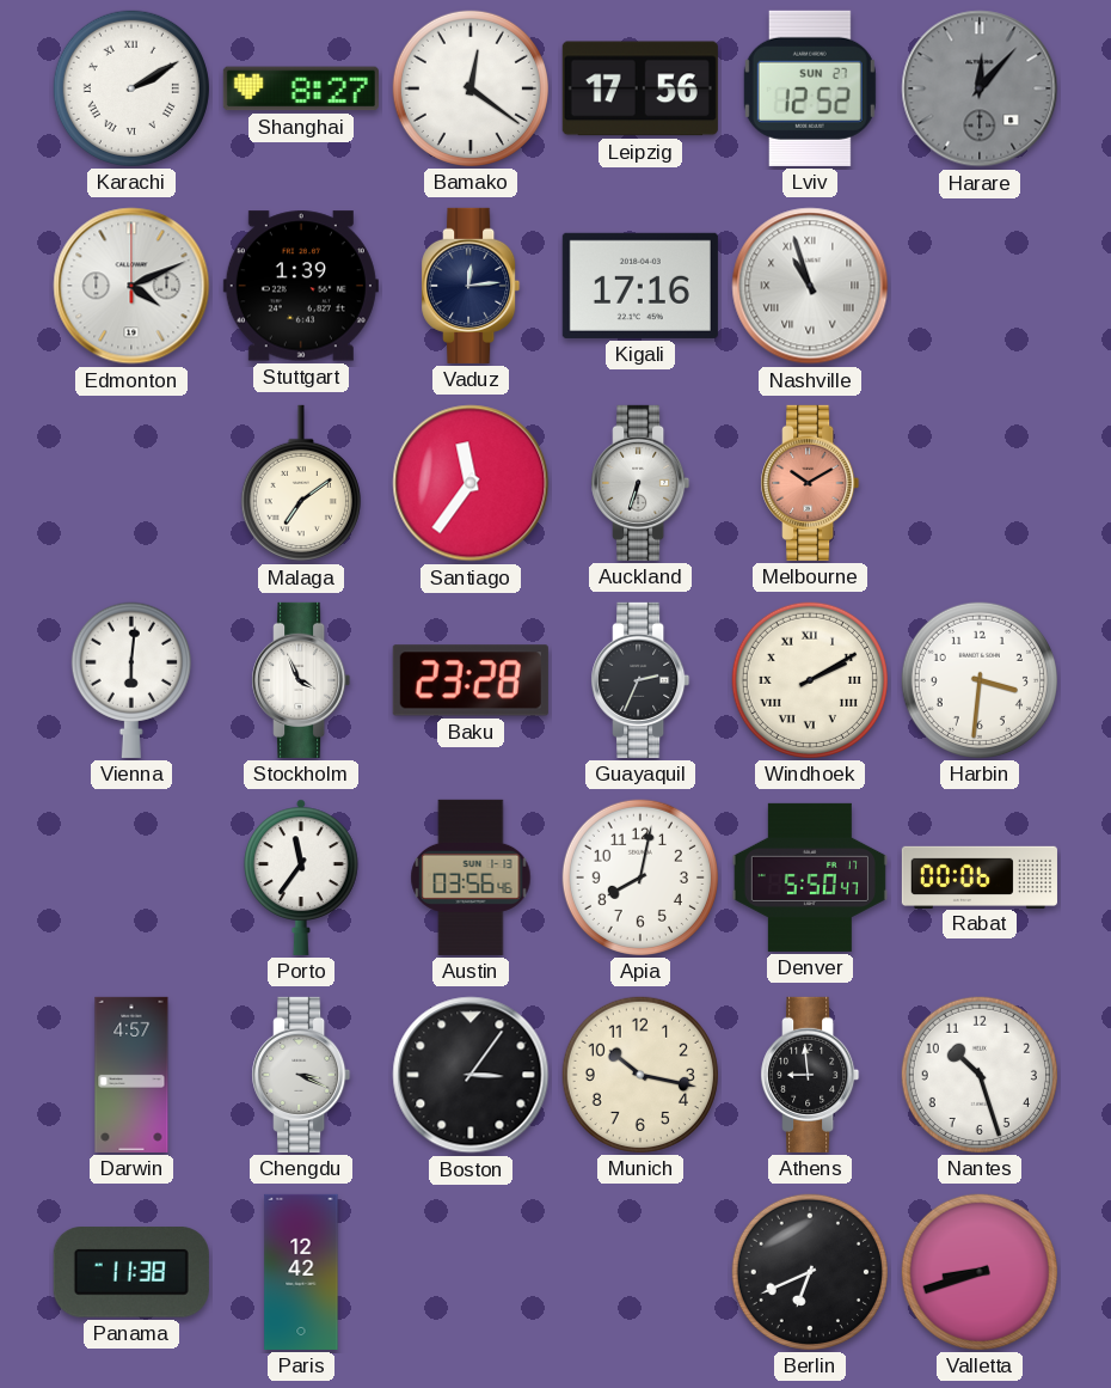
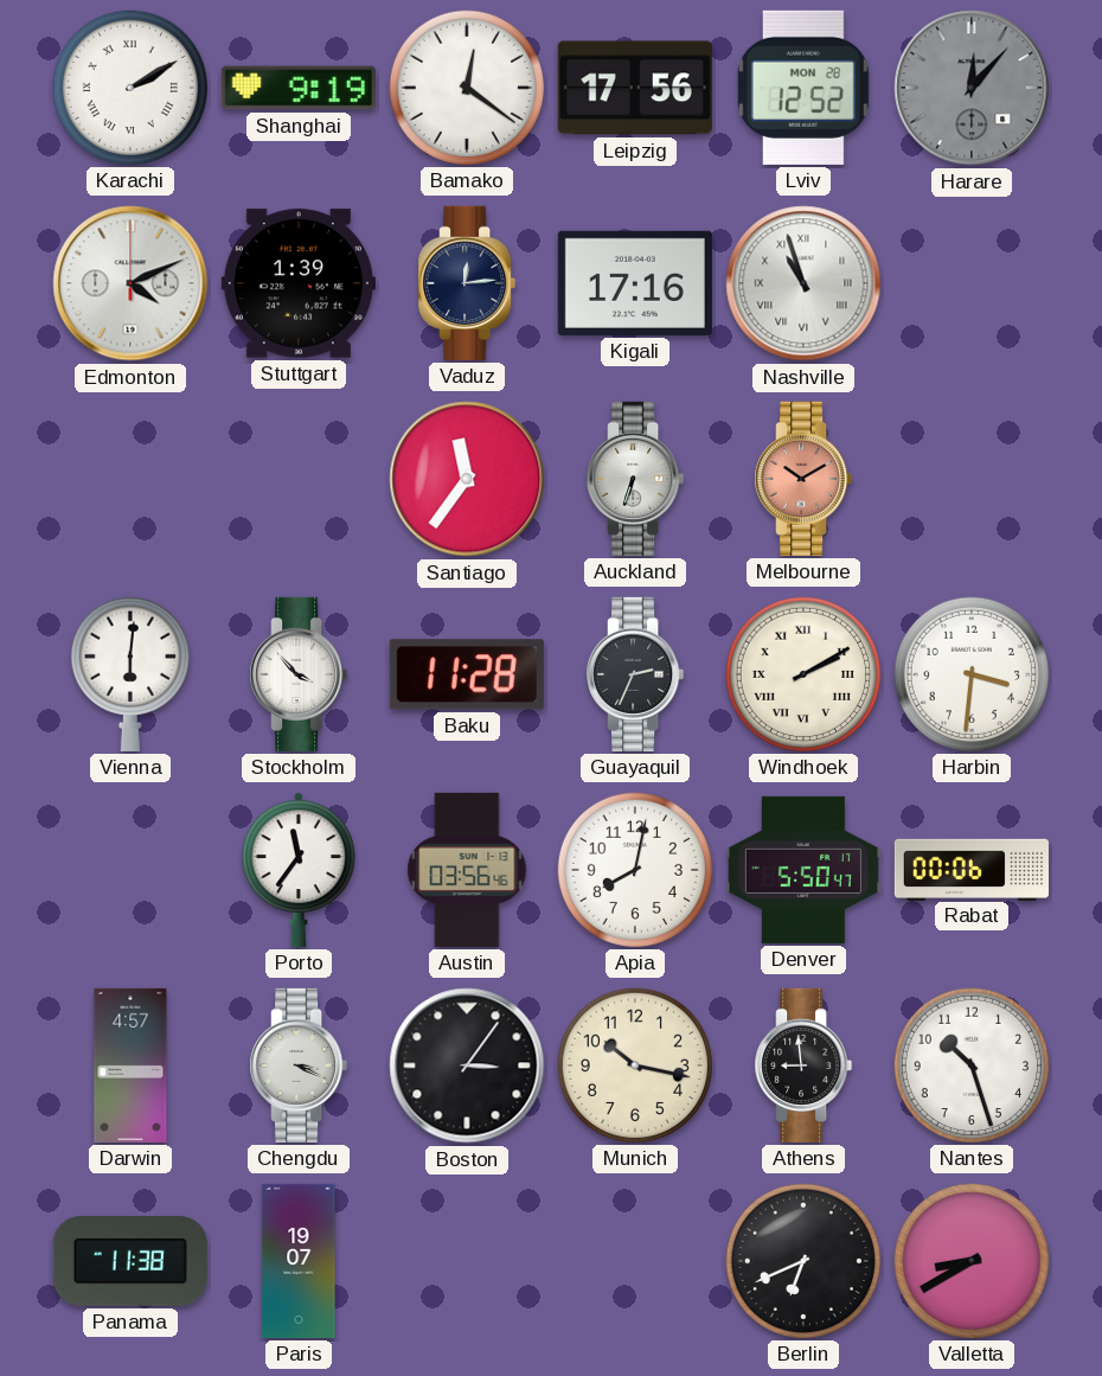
Shanghai: 8:27 -> 9:19 (299, 88)
Lviv date: SUN 27 -> MON 28 (803, 88)
Malaga: 7:09 -> none (301, 483)
Stockholm: 3:56 -> 3:53 (299, 674)
Baku: 23:28 -> 11:28 (467, 674)
Paris: 12:42 -> 19:07 (299, 1261)
Valletta: 8:42 -> 8:40 (972, 1261)
